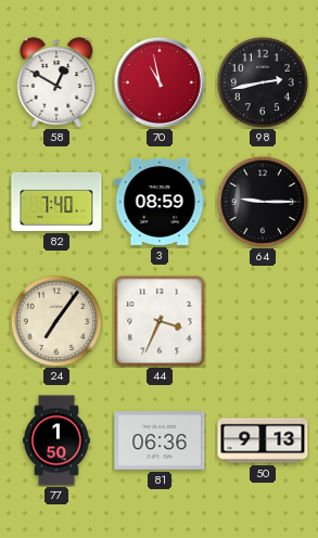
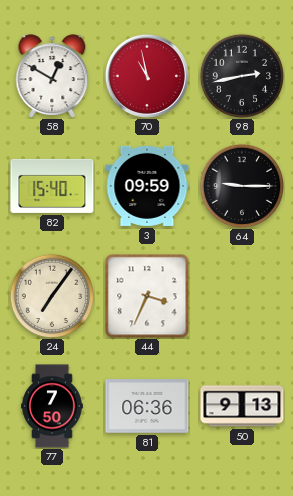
82: 7:40 -> 15:40 (52, 186)
3: 08:59 -> 09:59 (147, 186)
77: 1:50 -> 7:50 (53, 406)
